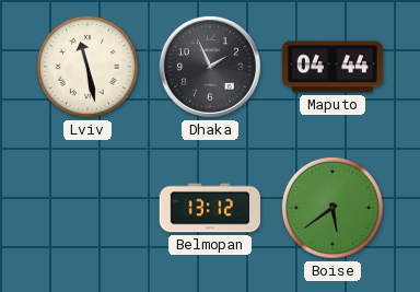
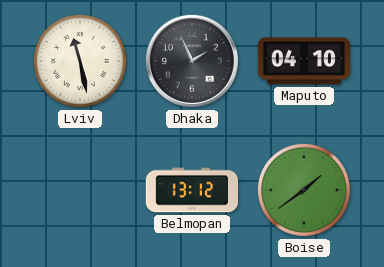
Maputo: 04:44 -> 04:10 (304, 61)
Boise: 5:39 -> 1:39 (304, 190)
